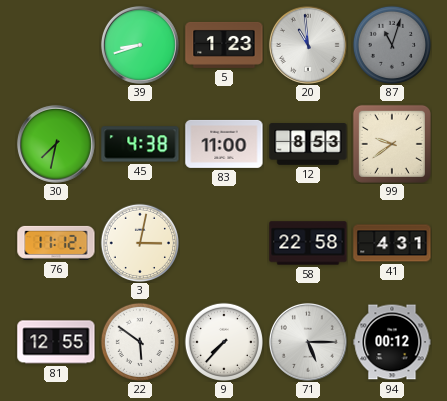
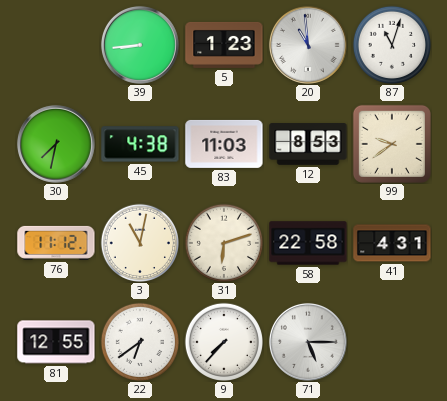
39: 8:42 -> 8:44 (140, 45)
87 dial: grey -> white (391, 44)
83: 11:00 -> 11:03 (224, 144)
3: 3:02 -> 11:02 (139, 242)
31: none -> 6:12 (223, 242)
22: 5:51 -> 6:39 (139, 341)
94: 00:12 -> none (392, 342)
